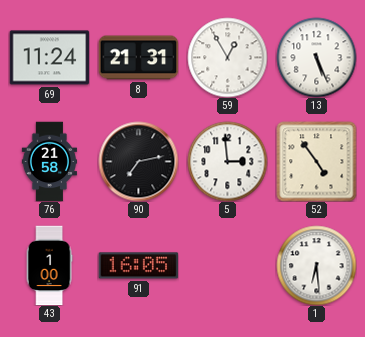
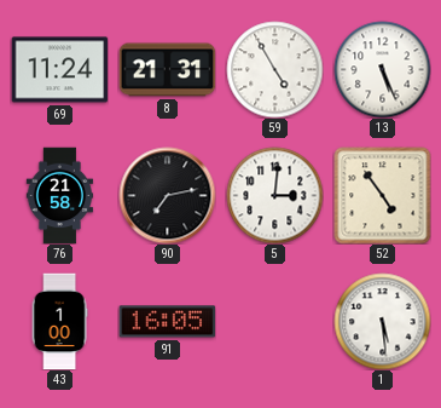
59: 12:55 -> 4:55 (274, 69)
5: 2:59 -> 3:01 (274, 195)
1: 6:29 -> 5:29 (382, 321)
